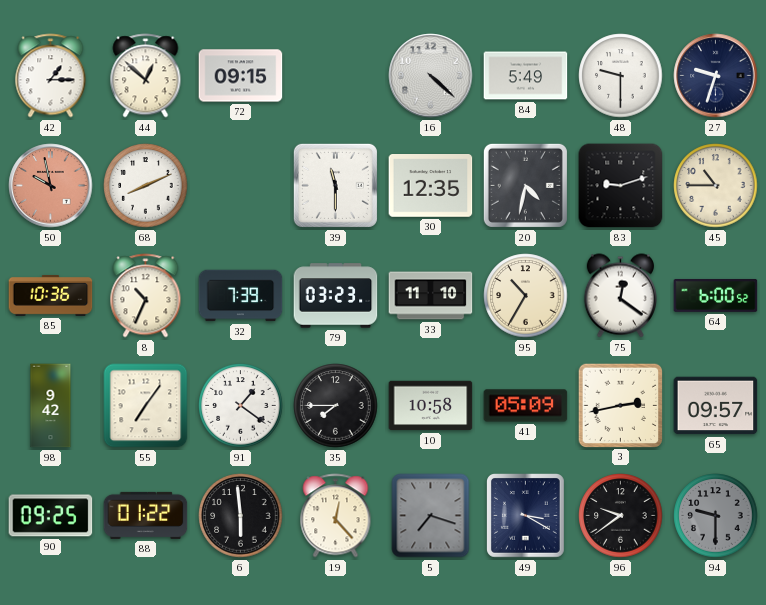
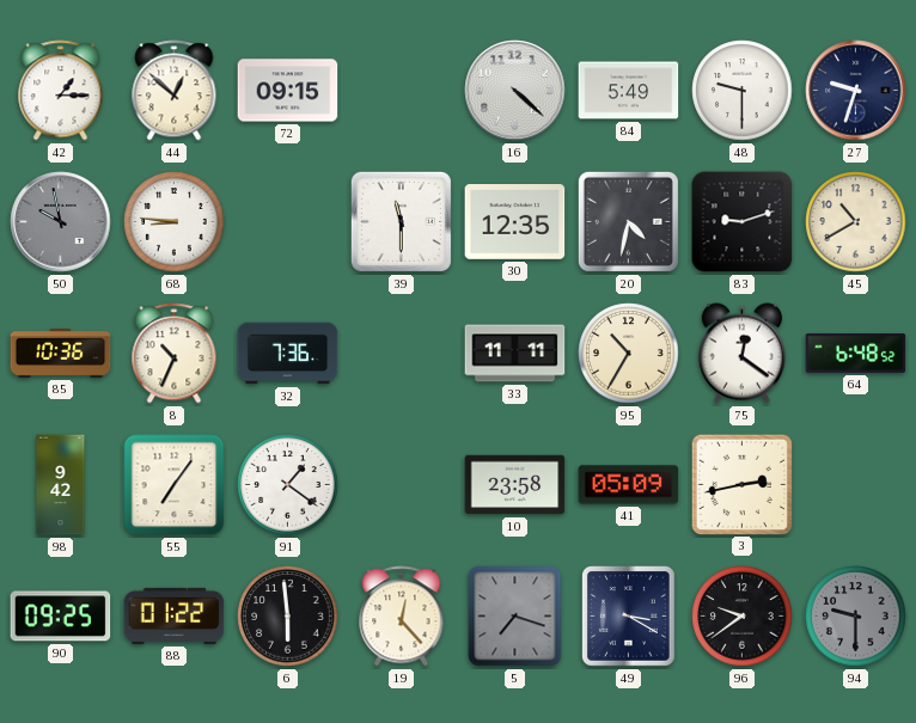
50 dial: salmon -> grey (61, 222)
68: 8:11 -> 8:46 (175, 222)
45: 10:45 -> 10:40 (856, 222)
32: 7:39 -> 7:36 (288, 354)
79: 03:23 -> none (336, 296)
33: 11:10 -> 11:11 (515, 354)
64: 6:00 -> 6:48 (856, 353)
35: 7:45 -> none (336, 406)
10: 10:58 -> 23:58 (515, 485)
65: 09:57 -> none (716, 406)
